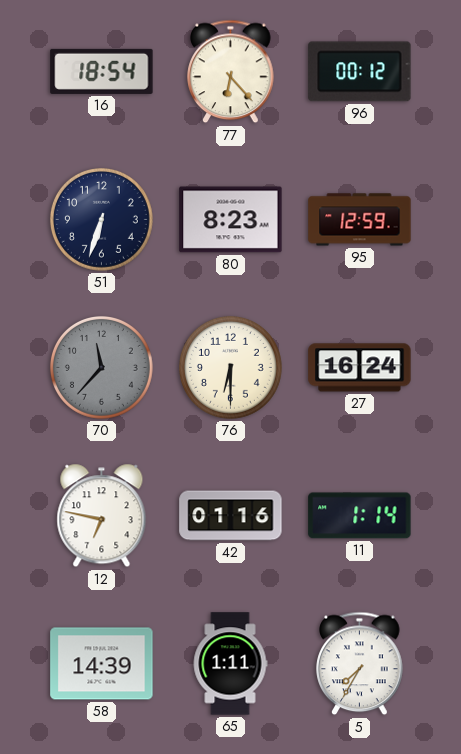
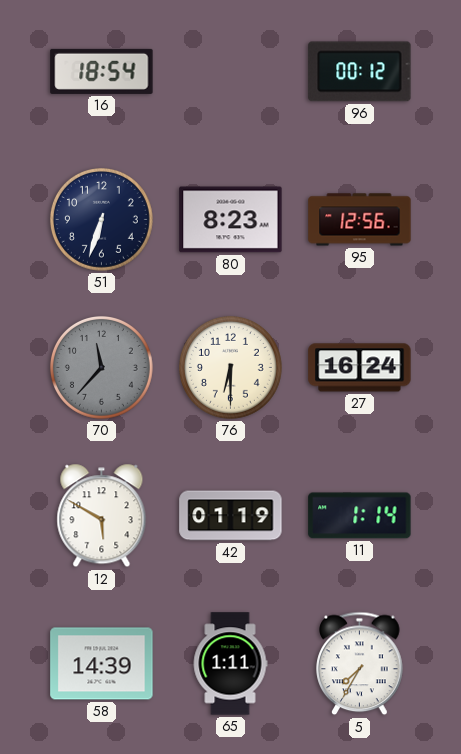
77: 6:23 -> none (231, 72)
95: 12:59 -> 12:56 (360, 220)
12: 6:47 -> 5:50 (102, 516)
42: 01:16 -> 01:19 (231, 516)
